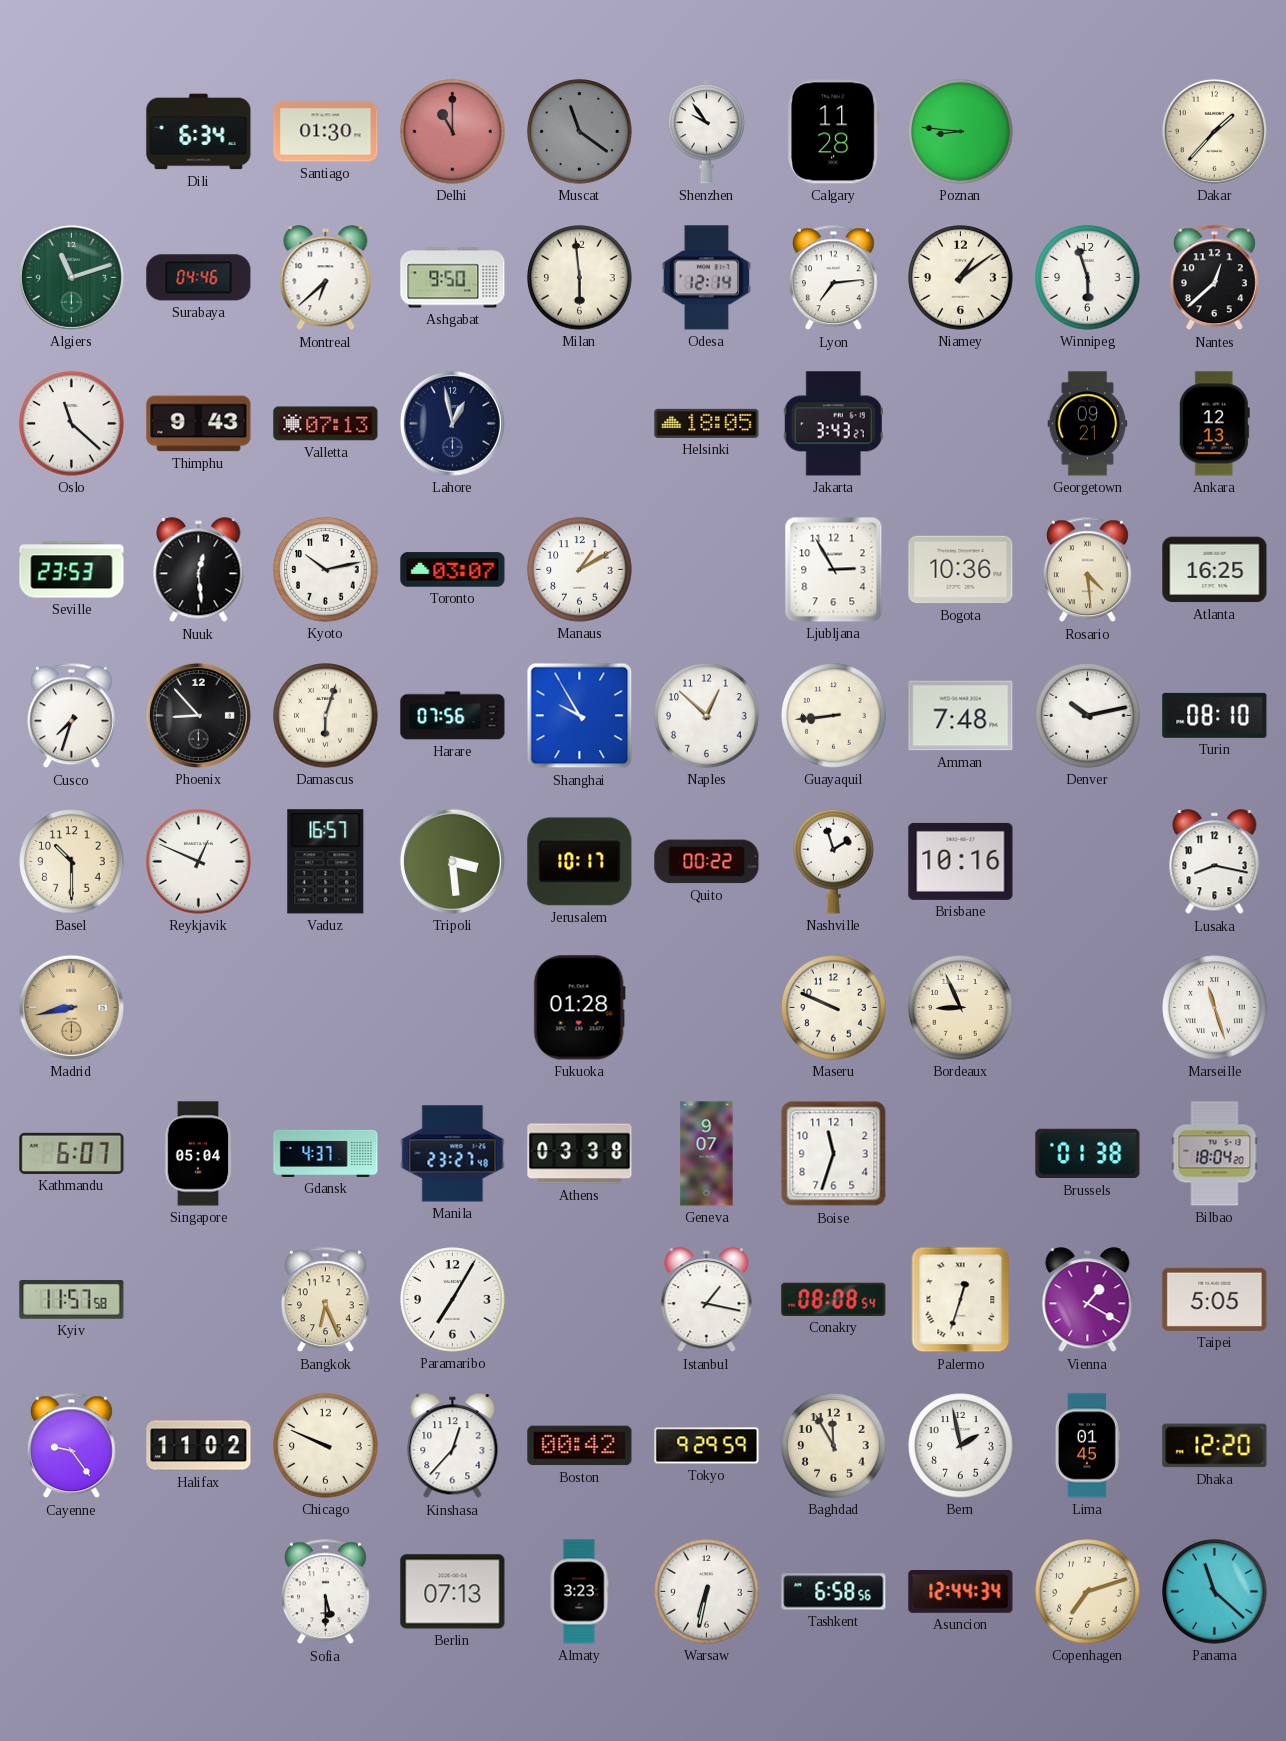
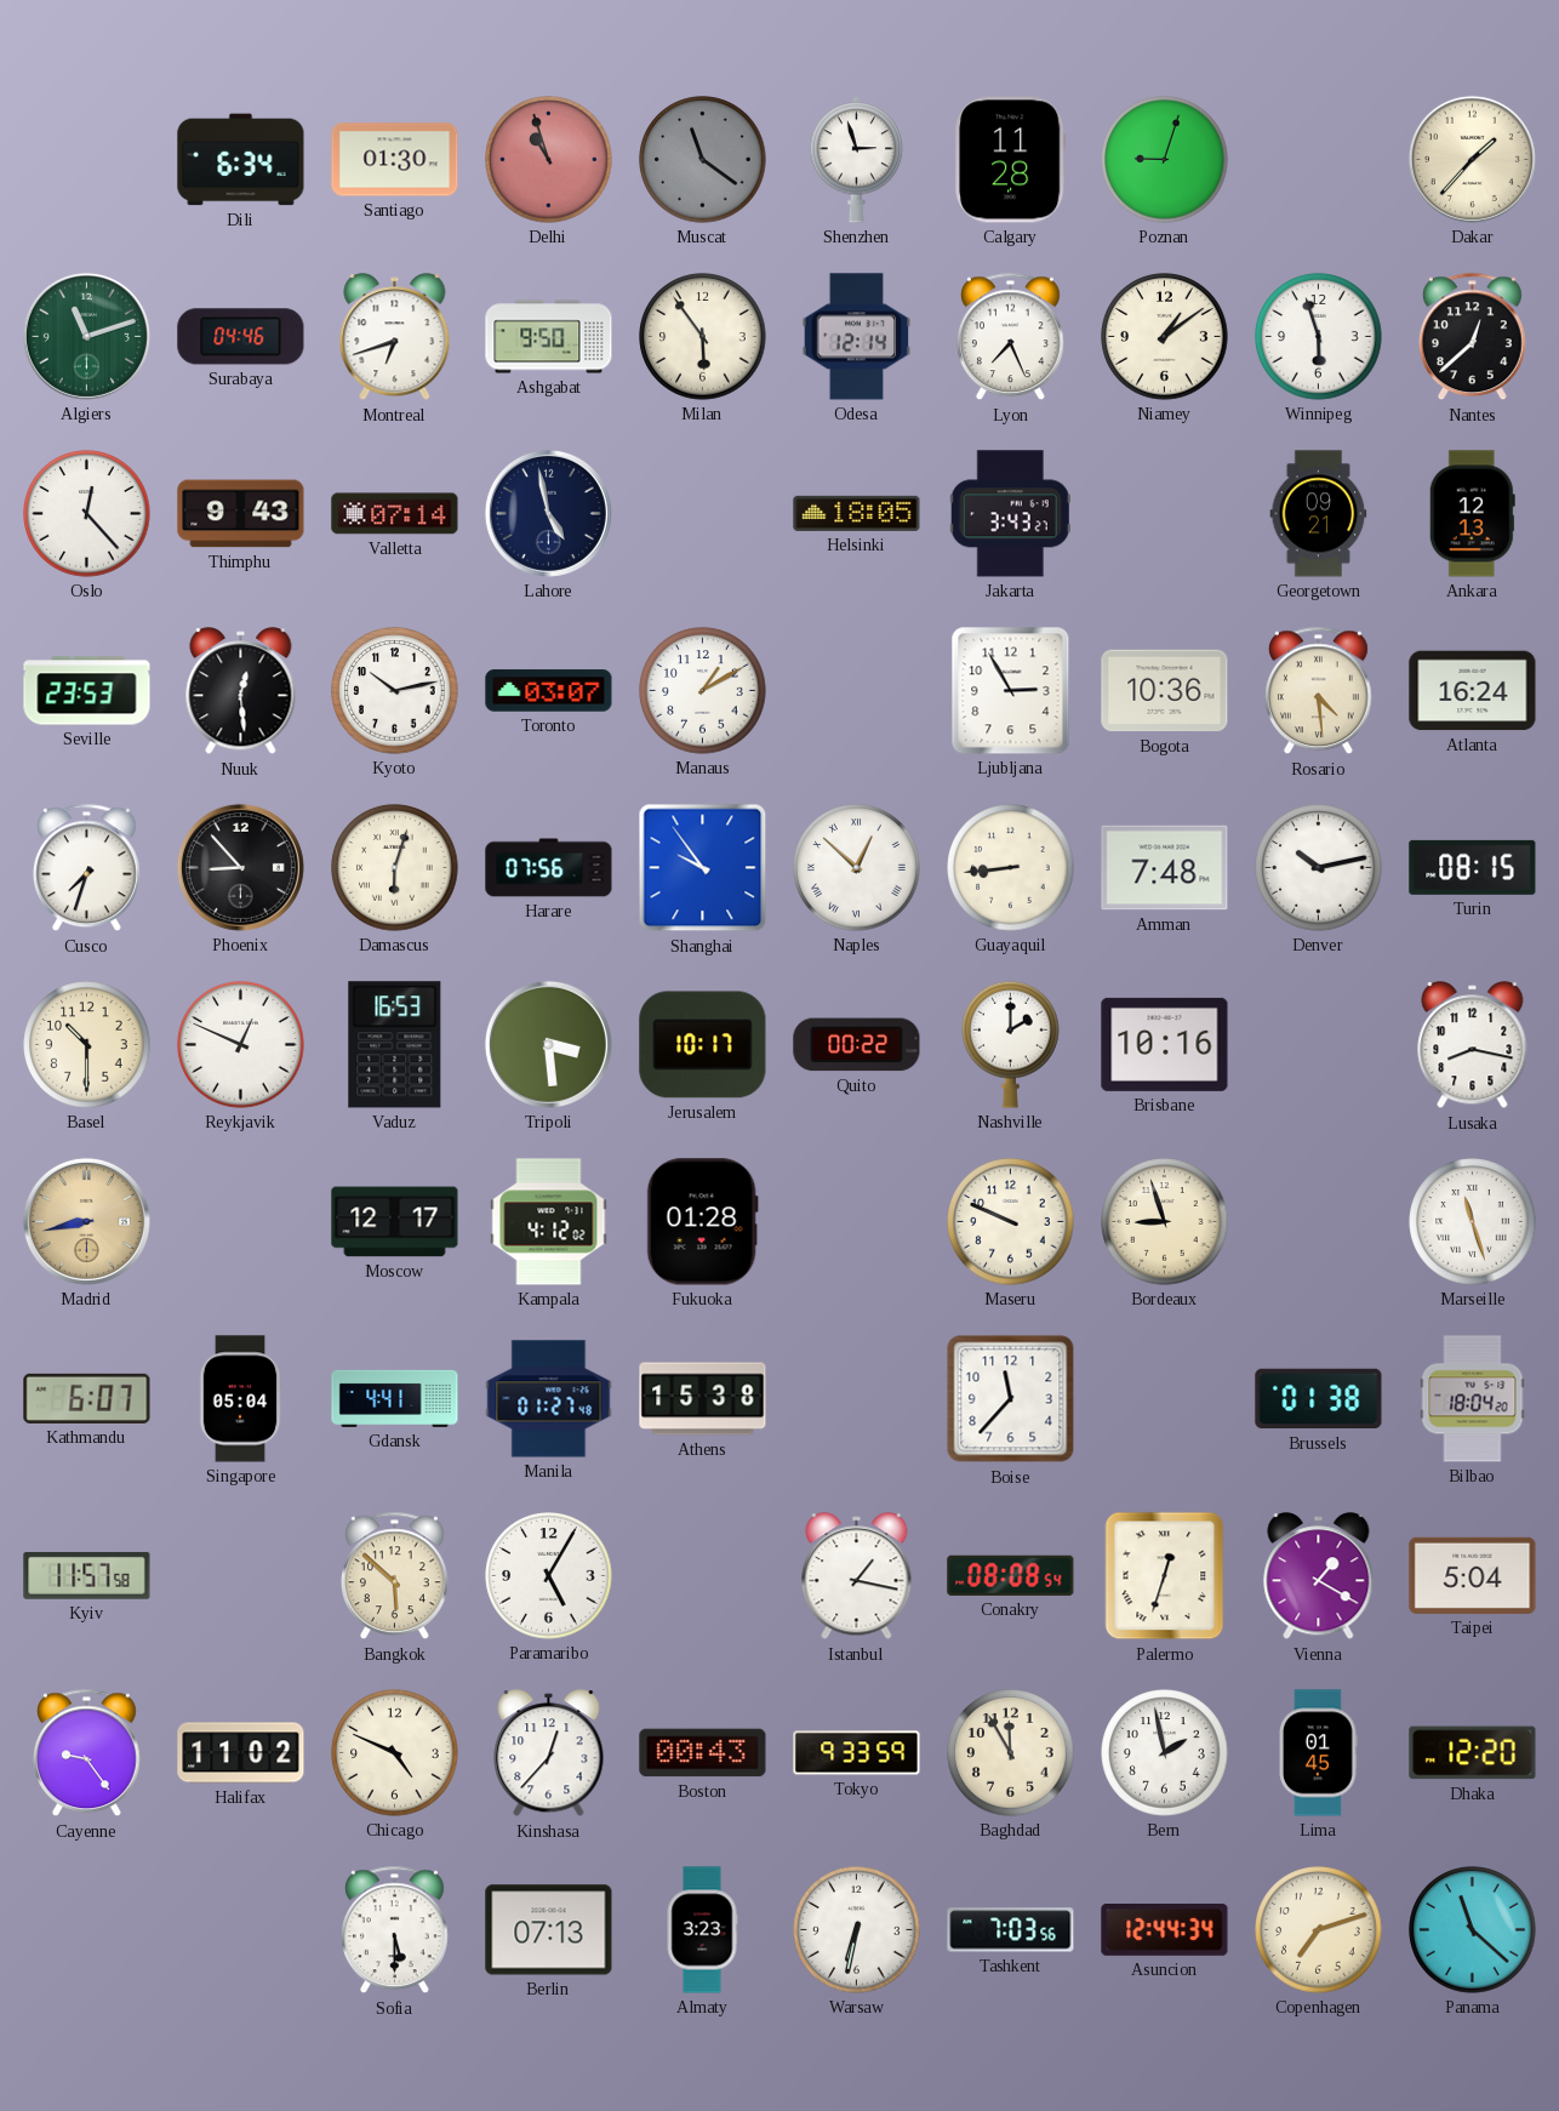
Delhi: 11:00 -> 10:57 (549, 160)
Shenzhen: 9:54 -> 2:57 (857, 160)
Poznan: 8:46 -> 9:03 (1165, 160)
Montreal: 6:38 -> 6:42 (395, 337)
Milan: 5:59 -> 5:54 (703, 337)
Lyon: 7:14 -> 7:26 (1011, 337)
Oslo: 11:22 -> 12:23 (87, 514)
Valletta: 07:13 -> 07:14 (395, 514)
Lahore: 12:58 -> 4:58 (548, 513)
Atlanta: 16:25 -> 16:24 (1473, 691)
Shanghai: 9:55 -> 9:54 (703, 868)
Naples numerals: Arabic -> Roman (857, 868)
Turin: 08:10 -> 08:15 (1473, 867)
Vaduz: 16:57 -> 16:53 (395, 1045)
Nashville: 1:57 -> 2:00 (1011, 1044)
Moscow: none -> 12:17 (395, 1222)
Kampala: none -> 4:12 (549, 1222)
Bordeaux: 8:56 -> 8:57 (1165, 1222)
Gdansk: 4:37 -> 4:41 (395, 1398)
Manila: 23:27 -> 01:27 (549, 1399)
Athens: 03:38 -> 15:38 (703, 1399)
Geneva: 9:07 -> none (707, 1154)
Boise: 11:33 -> 11:37 (1011, 1399)
Bangkok: 6:26 -> 5:52 (395, 1576)
Paramaribo: 7:05 -> 5:05 (549, 1576)
Taipei: 5:05 -> 5:04 (1473, 1575)
Chicago: 9:49 -> 4:49 (395, 1753)
Boston: 00:42 -> 00:43 (703, 1753)
Tokyo: 9:29 -> 9:33 (857, 1753)
Tashkent: 6:58 -> 7:03 (1011, 1930)
